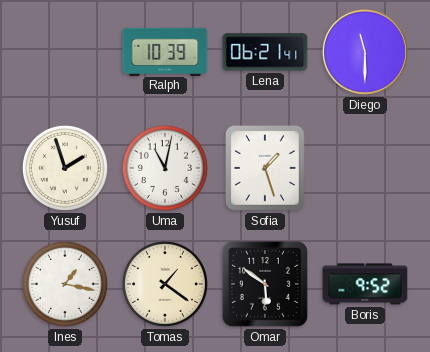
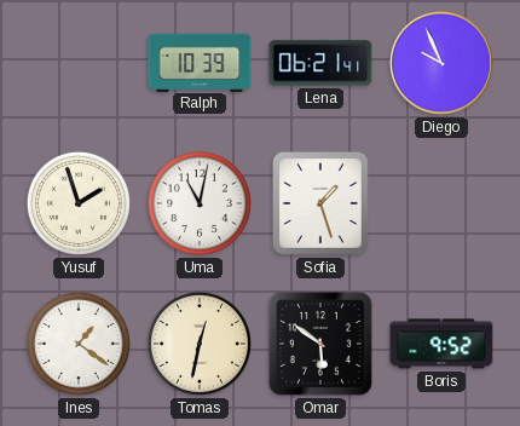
Diego: 11:30 -> 9:56 (441, 63)
Ines: 1:17 -> 1:21 (79, 344)
Tomas: 1:21 -> 12:32 (200, 344)
